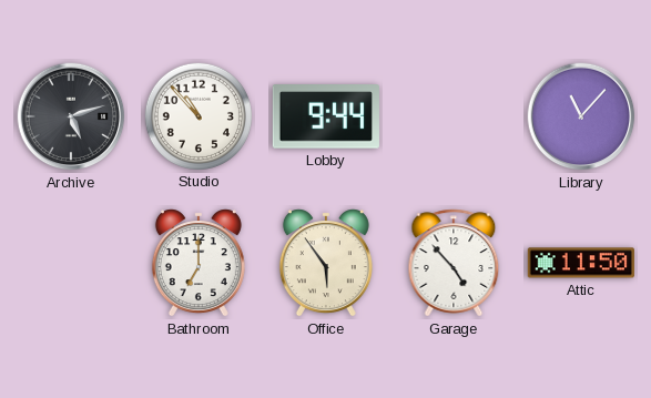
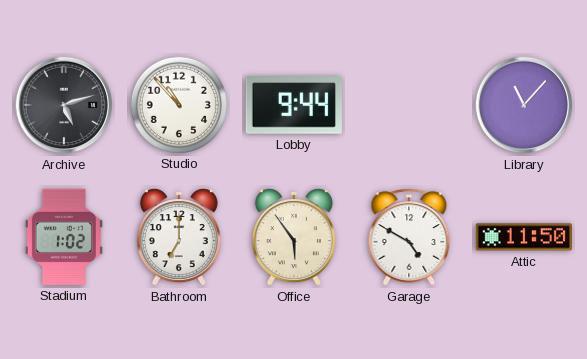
Stadium: none -> 1:02 (64, 237)
Garage: 4:53 -> 4:50 (409, 237)
